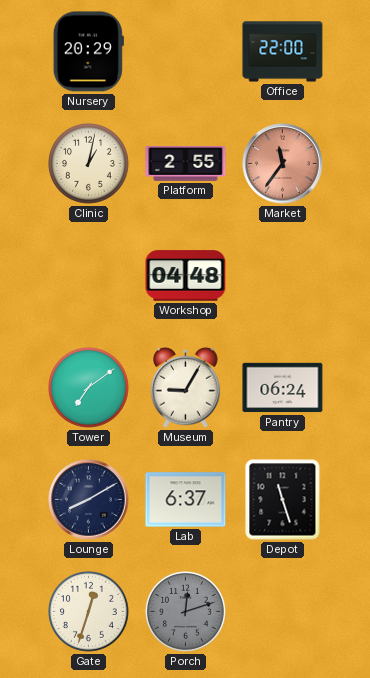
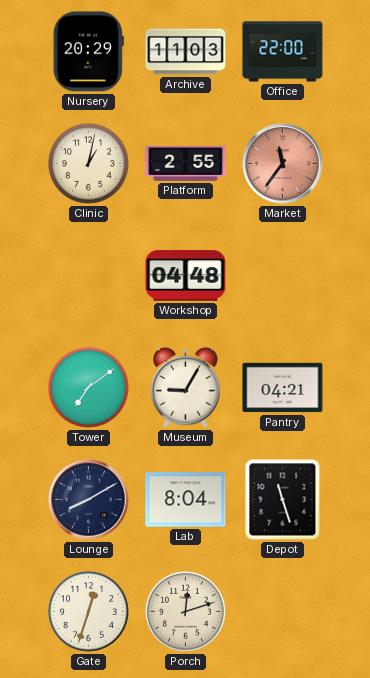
Archive: none -> 11:03 (186, 52)
Pantry: 06:24 -> 04:21 (283, 388)
Lab: 6:37 -> 8:04 (186, 500)
Porch dial: grey -> cream (185, 611)
